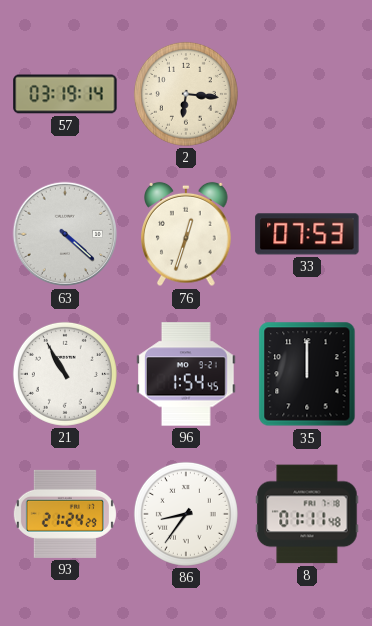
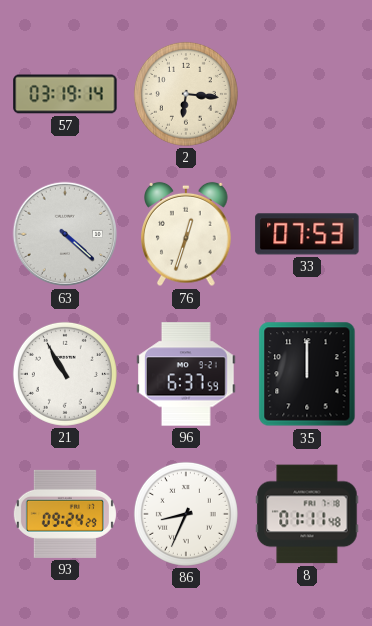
96: 1:54 -> 6:37 (186, 374)
93: 21:24 -> 09:24 (65, 514)
86: 8:36 -> 8:34 (186, 514)
